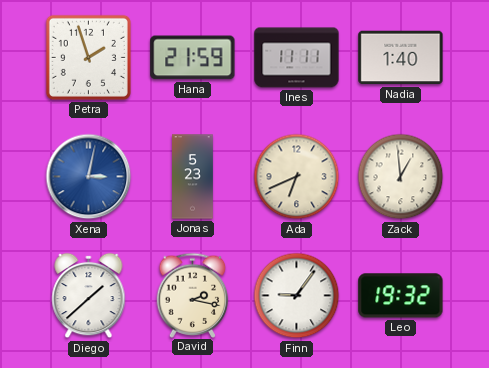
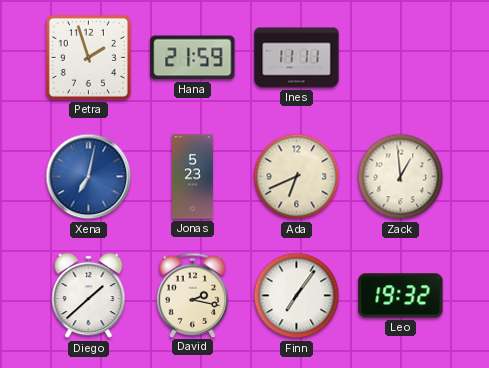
Nadia: 1:40 -> none (401, 58)
Xena: 3:02 -> 7:02 (89, 177)
Finn: 9:06 -> 7:06 (297, 296)
